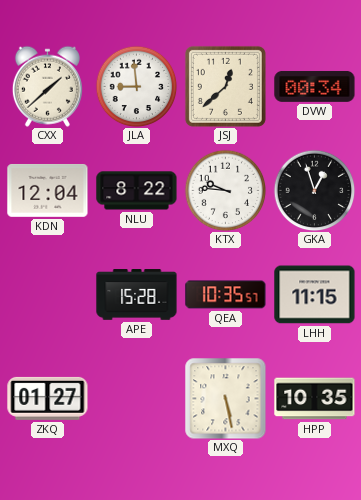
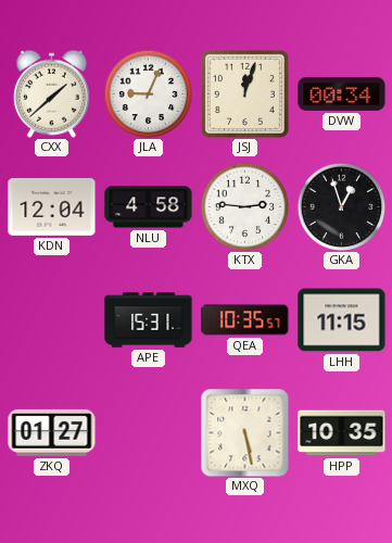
JLA: 8:59 -> 9:04 (148, 93)
JSJ: 12:38 -> 12:03 (244, 93)
NLU: 8:22 -> 4:58 (149, 207)
KTX: 9:46 -> 2:46 (244, 206)
APE: 15:28 -> 15:31 (149, 320)
